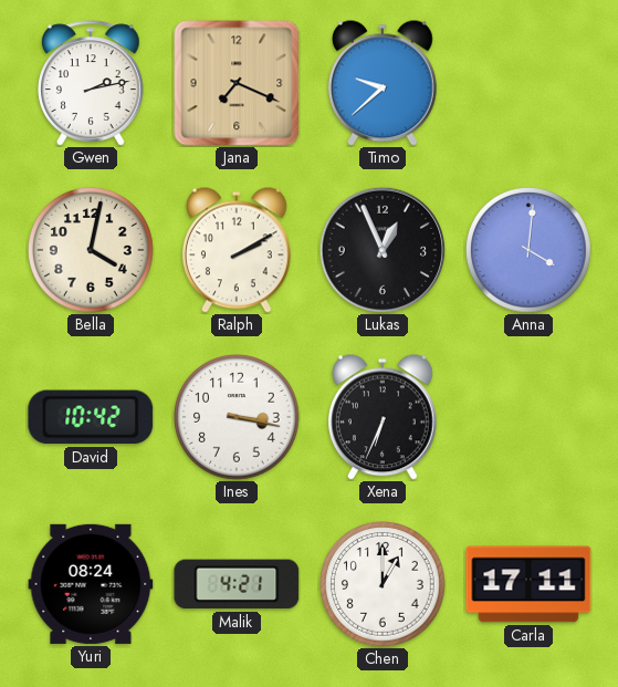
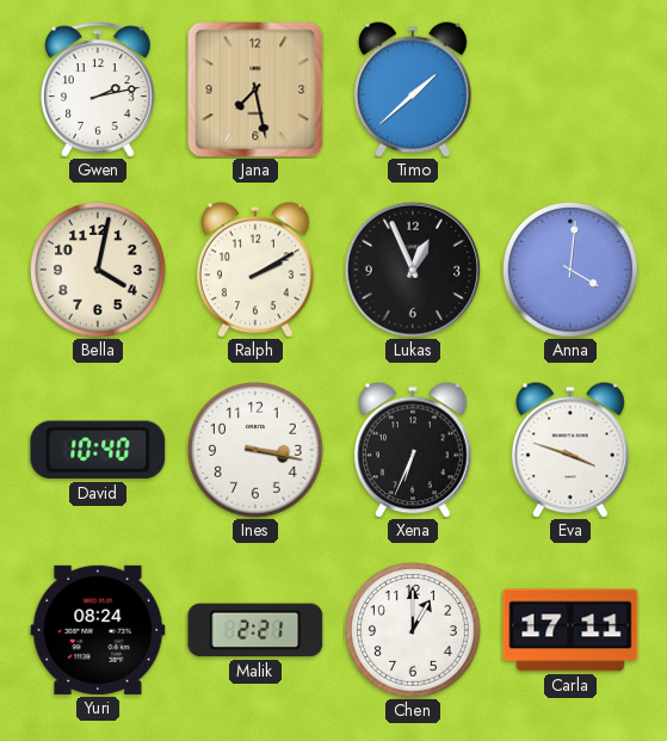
Jana: 7:19 -> 7:28 (255, 89)
Timo: 9:38 -> 1:38 (414, 89)
David: 10:42 -> 10:40 (98, 450)
Eva: none -> 3:48 (572, 450)
Malik: 4:21 -> 2:21 (255, 630)
